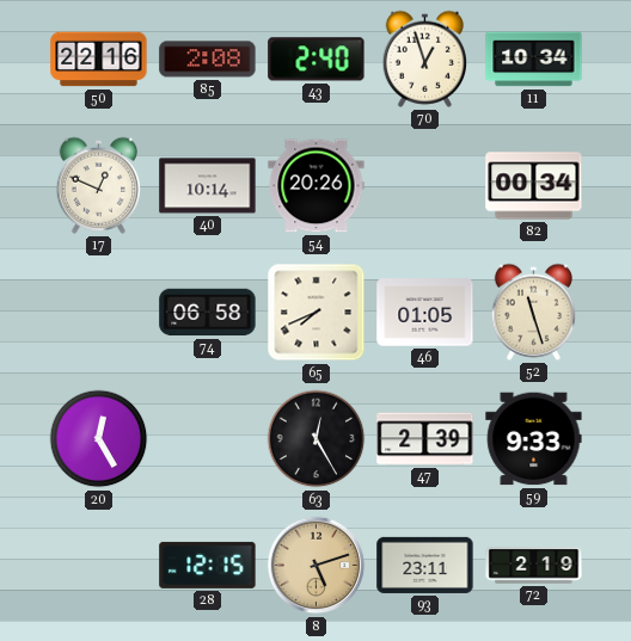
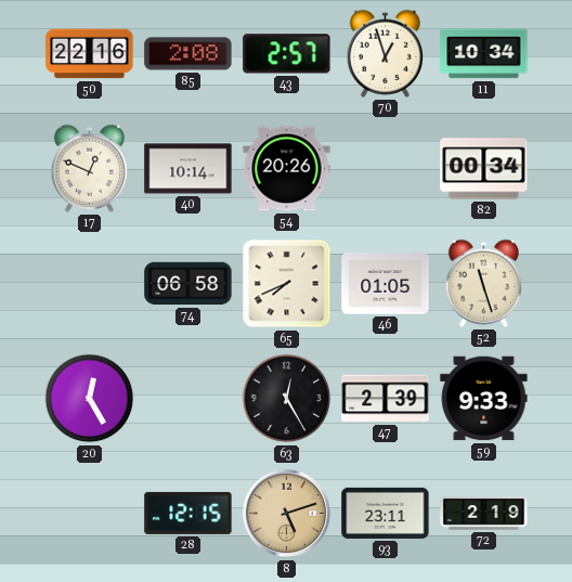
43: 2:40 -> 2:57 (287, 54)
